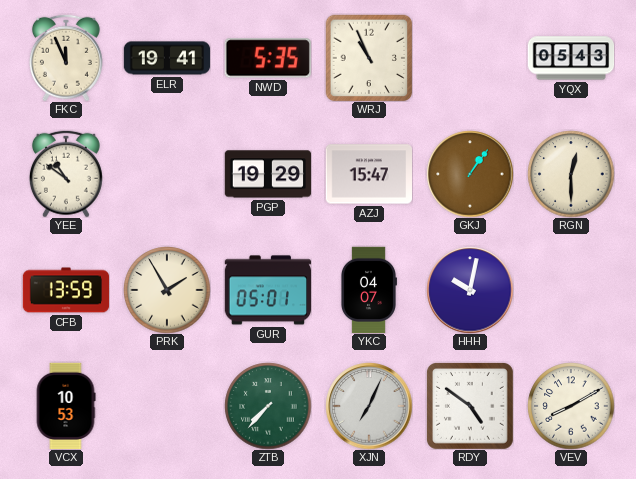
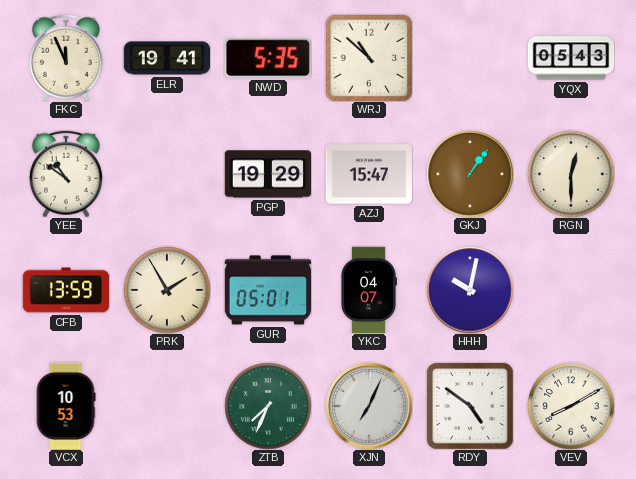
WRJ: 10:56 -> 10:52 (369, 58)
ZTB: 7:37 -> 7:34 (268, 406)
